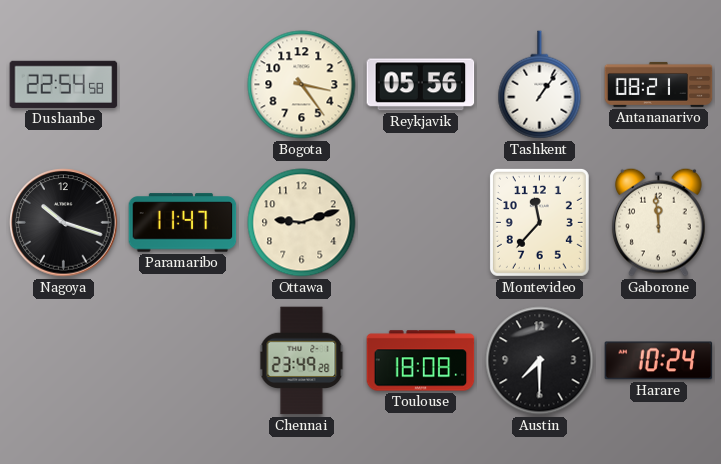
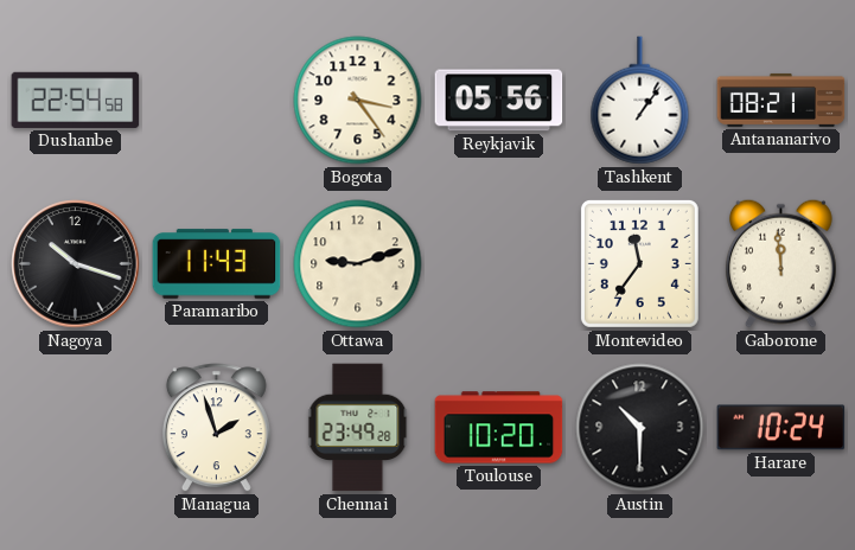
Paramaribo: 11:47 -> 11:43 (217, 264)
Montevideo: 11:37 -> 11:36 (639, 263)
Managua: none -> 1:57 (216, 428)
Toulouse: 18:08 -> 10:20 (499, 428)
Austin: 7:30 -> 10:30 (640, 428)
